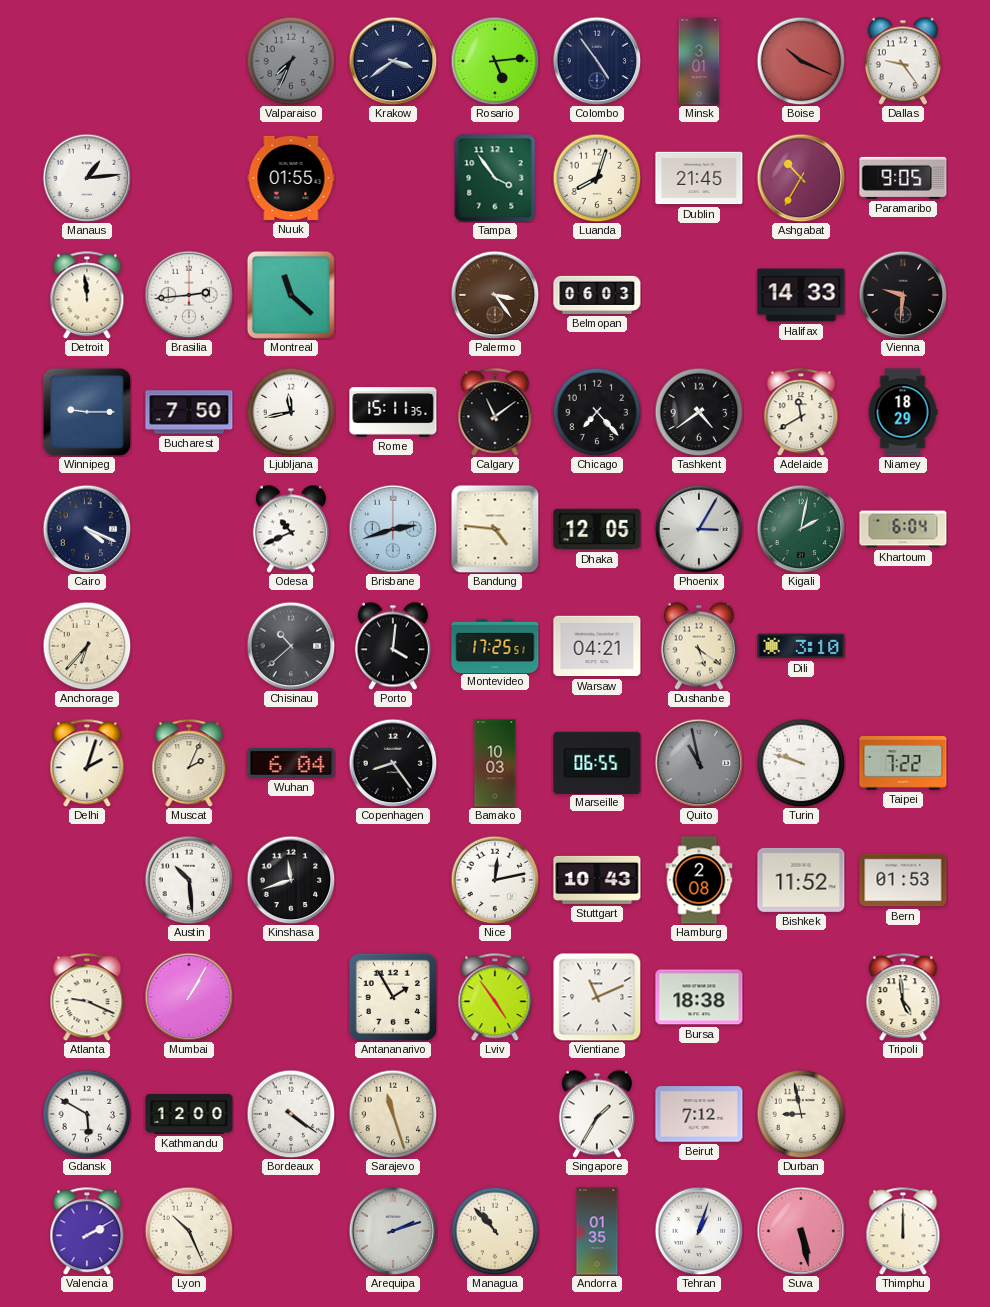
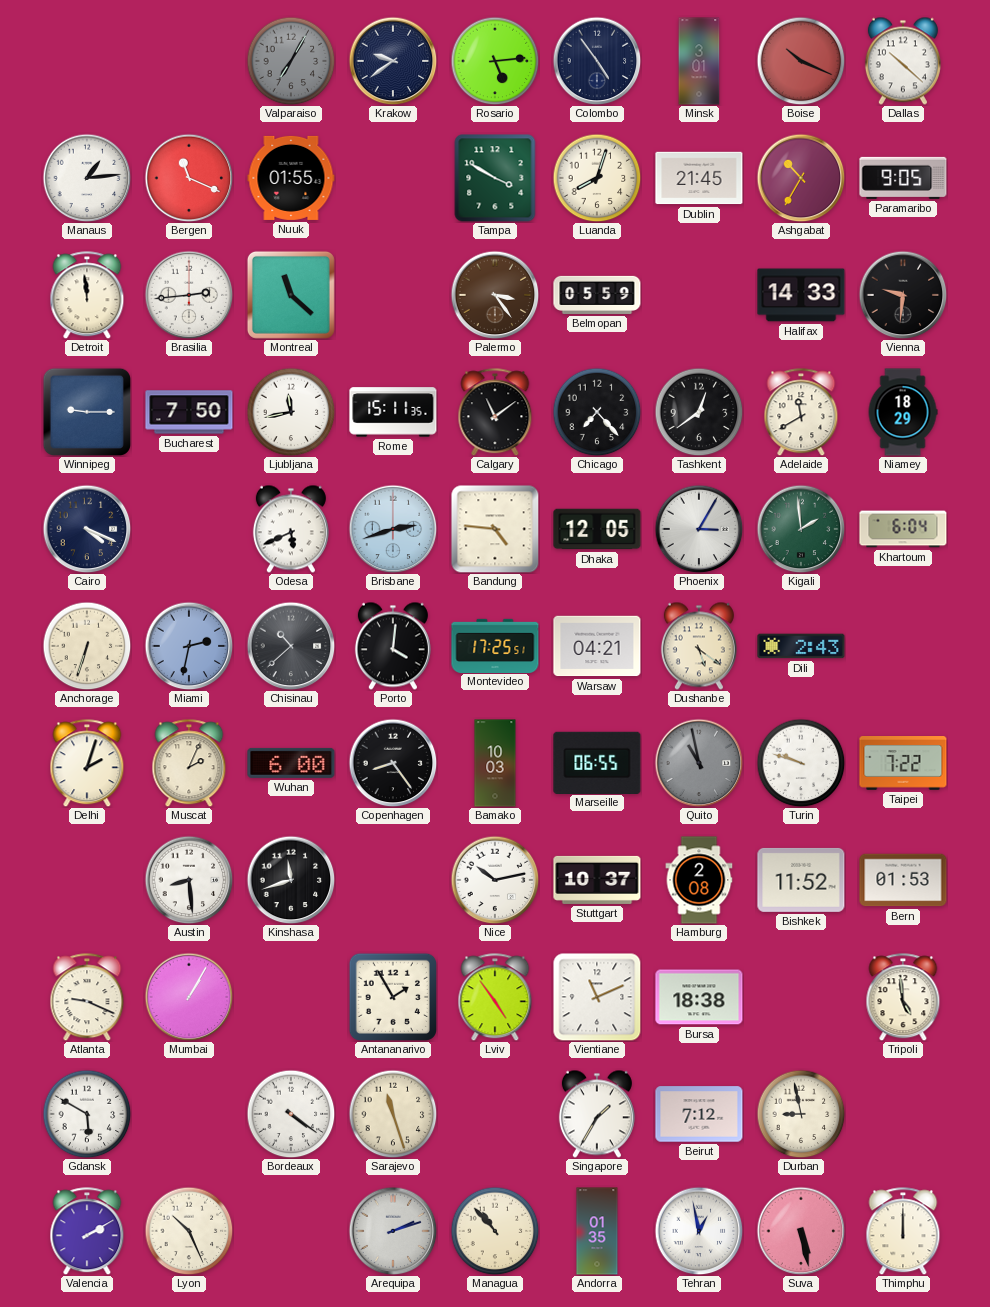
Valparaiso: 7:34 -> 7:05 (291, 61)
Krakow: 3:39 -> 9:39 (393, 61)
Dallas: 9:24 -> 10:22 (903, 61)
Bergen: none -> 11:19 (189, 178)
Tampa: 3:54 -> 3:50 (495, 178)
Belmopan: 06:03 -> 05:59 (597, 295)
Tashkent: 4:39 -> 12:39 (699, 412)
Odesa: 10:41 -> 5:41 (291, 529)
Kigali: 2:02 -> 1:59 (801, 529)
Anchorage: 6:37 -> 6:33 (87, 646)
Miami: none -> 2:32 (189, 646)
Dili: 3:10 -> 2:43 (801, 646)
Wuhan: 6:04 -> 6:00 (291, 763)
Austin: 10:29 -> 8:29 (189, 880)
Nice: 12:13 -> 10:13 (495, 880)
Stuttgart: 10:43 -> 10:37 (597, 880)
Kathmandu: 12:00 -> none (189, 1114)
Tehran: 1:03 -> 12:58 (699, 1231)
